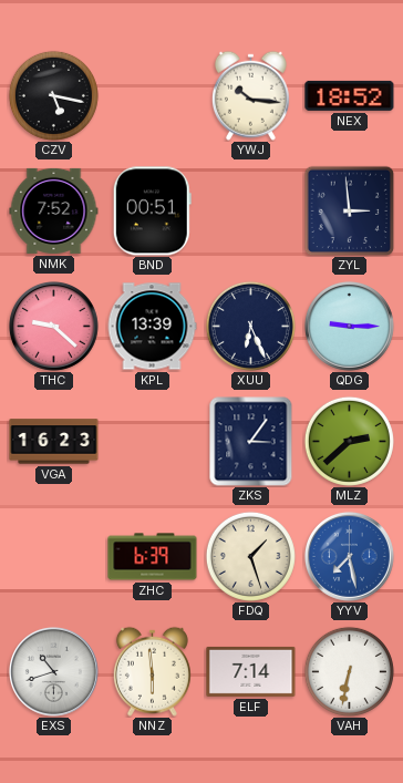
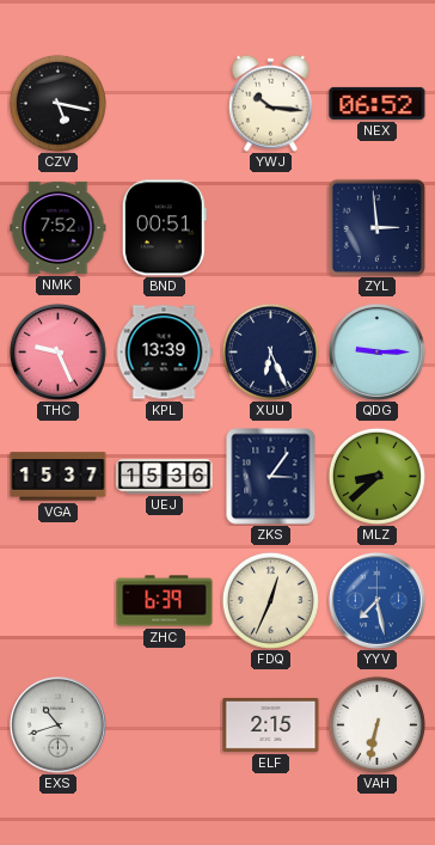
NEX: 18:52 -> 06:52 (378, 103)
THC: 9:22 -> 9:26 (57, 351)
VGA: 16:23 -> 15:37 (59, 477)
UEJ: none -> 15:36 (165, 477)
MLZ: 2:38 -> 8:38 (376, 476)
FDQ: 1:27 -> 12:34 (270, 600)
NNZ: 5:59 -> none (152, 671)
ELF: 7:14 -> 2:15 (271, 724)
